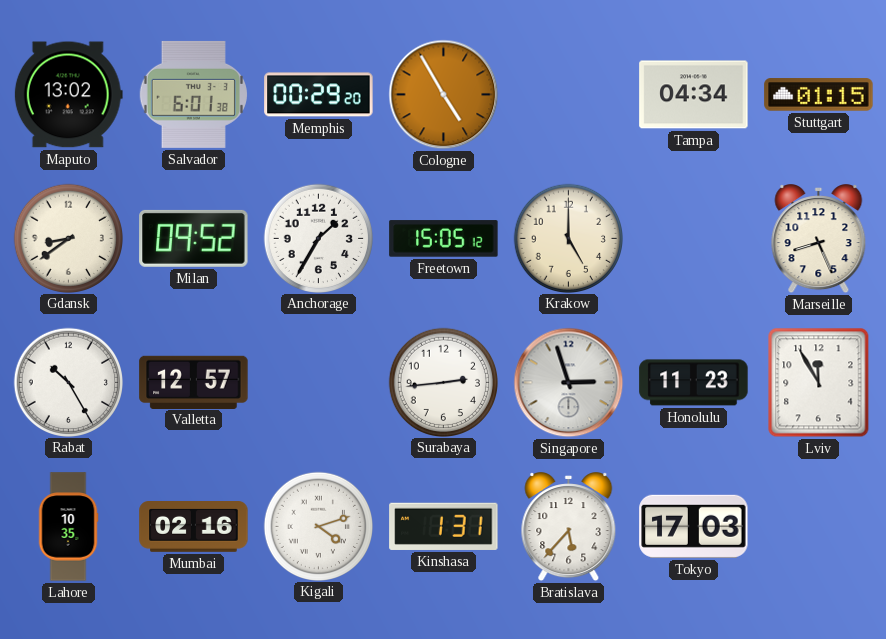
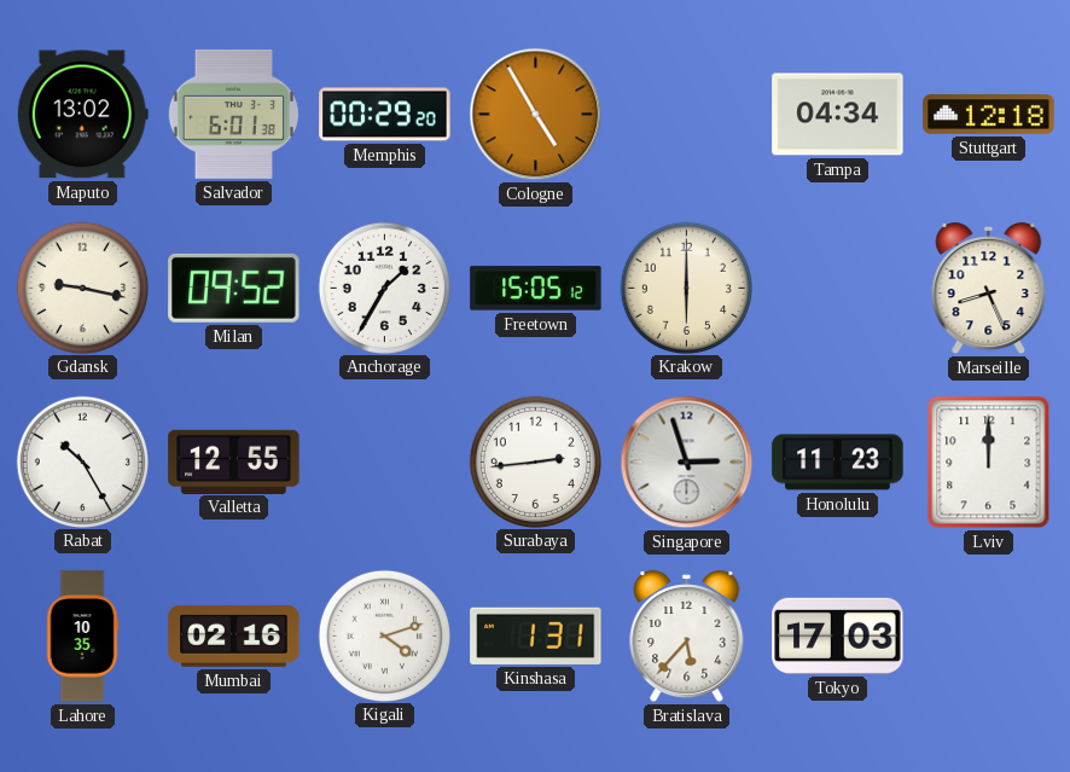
Stuttgart: 01:15 -> 12:18 (989, 115)
Gdansk: 8:39 -> 9:17 (82, 288)
Krakow: 5:00 -> 6:00 (686, 288)
Valletta: 12:57 -> 12:55 (234, 462)
Lviv: 11:55 -> 12:00 (989, 463)
